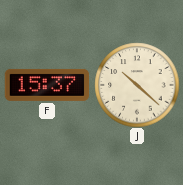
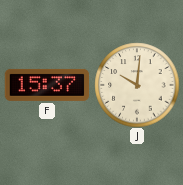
J: 10:22 -> 10:01 (137, 85)
